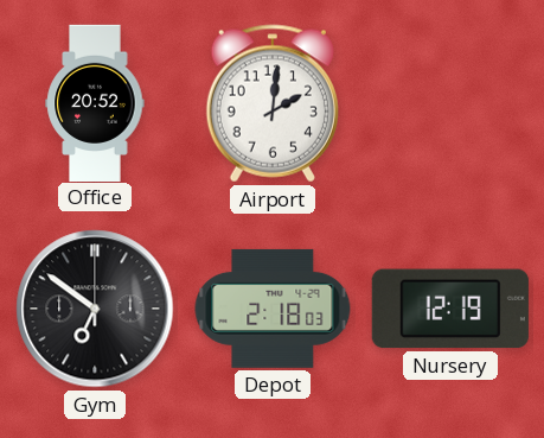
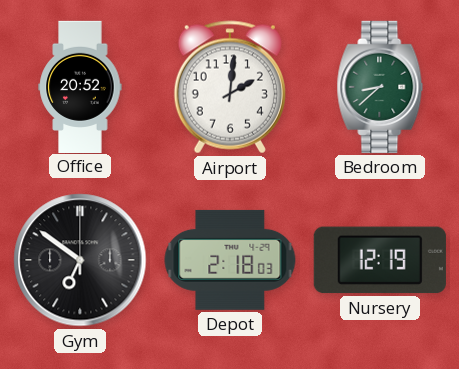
Bedroom: none -> 8:38 (380, 87)
